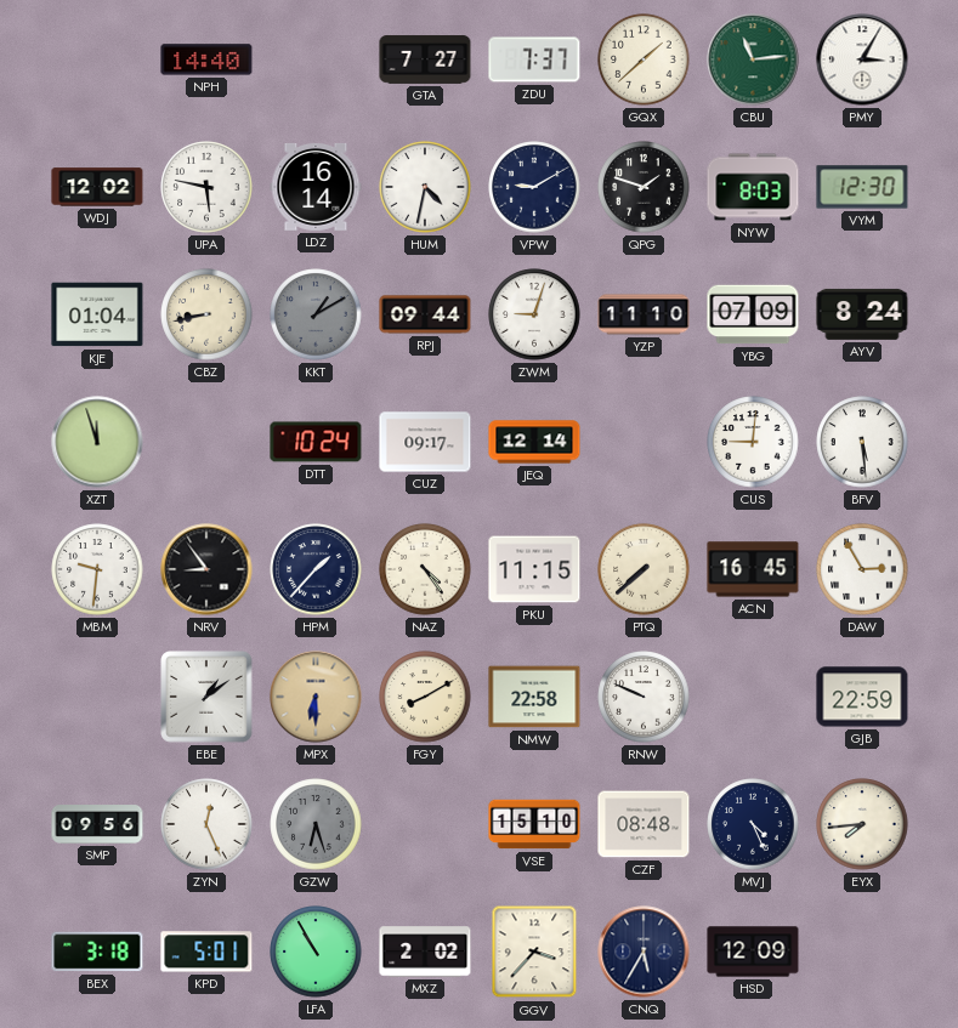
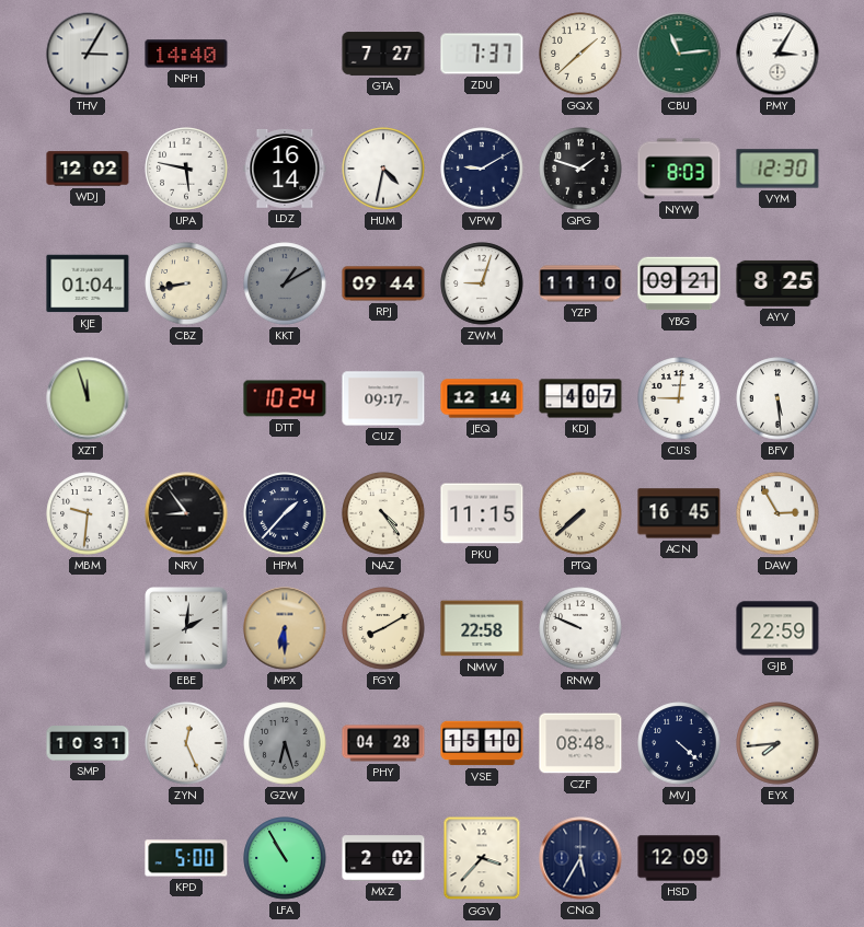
THV: none -> 3:05 (88, 54)
YBG: 07:09 -> 09:21 (679, 283)
AYV: 8:24 -> 8:25 (777, 283)
KDJ: none -> 4:07 (580, 398)
EBE: 1:09 -> 2:01 (186, 628)
SMP: 09:56 -> 10:31 (88, 743)
PHY: none -> 04:28 (383, 743)
MVJ: 4:26 -> 4:22 (679, 743)
BEX: 3:18 -> none (97, 952)
KPD: 5:01 -> 5:00 (186, 858)
